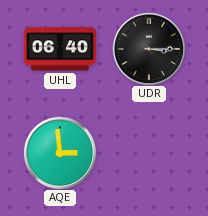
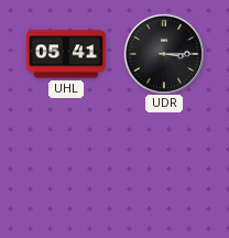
UHL: 06:40 -> 05:41 (66, 54)
AQE: 2:59 -> none (59, 152)
